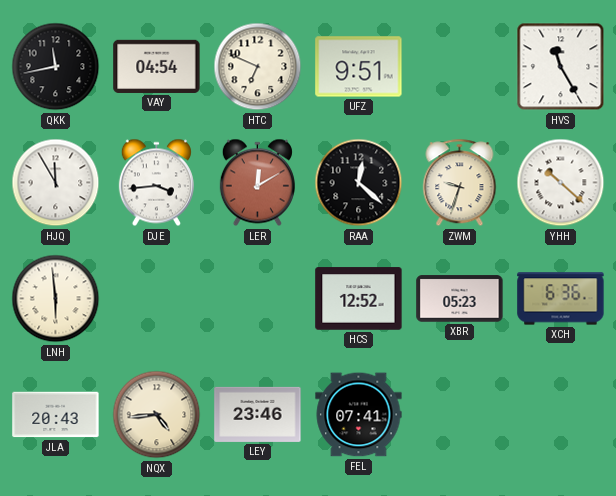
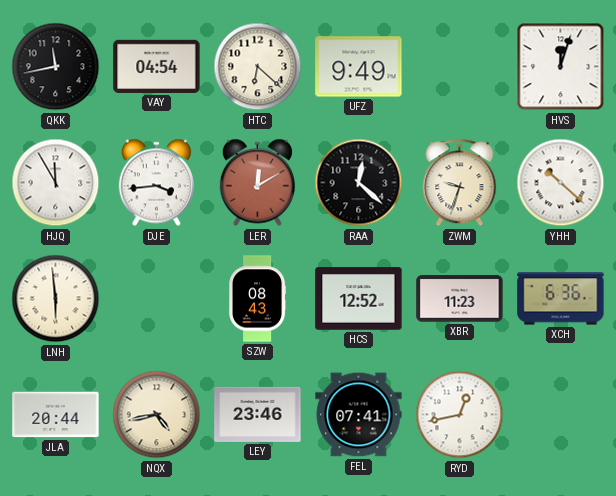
HTC: 6:49 -> 6:22 (258, 67)
UFZ: 9:51 -> 9:49 (359, 67)
HVS: 11:25 -> 12:03 (561, 67)
SZW: none -> 08:43 (258, 299)
XBR: 05:23 -> 11:23 (460, 299)
JLA: 20:43 -> 20:44 (56, 415)
NQX: 4:44 -> 4:43 (157, 415)
RYD: none -> 12:43 (460, 415)
